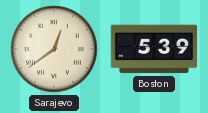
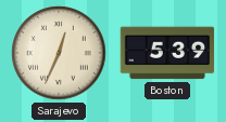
Sarajevo: 12:39 -> 12:34 (59, 53)
